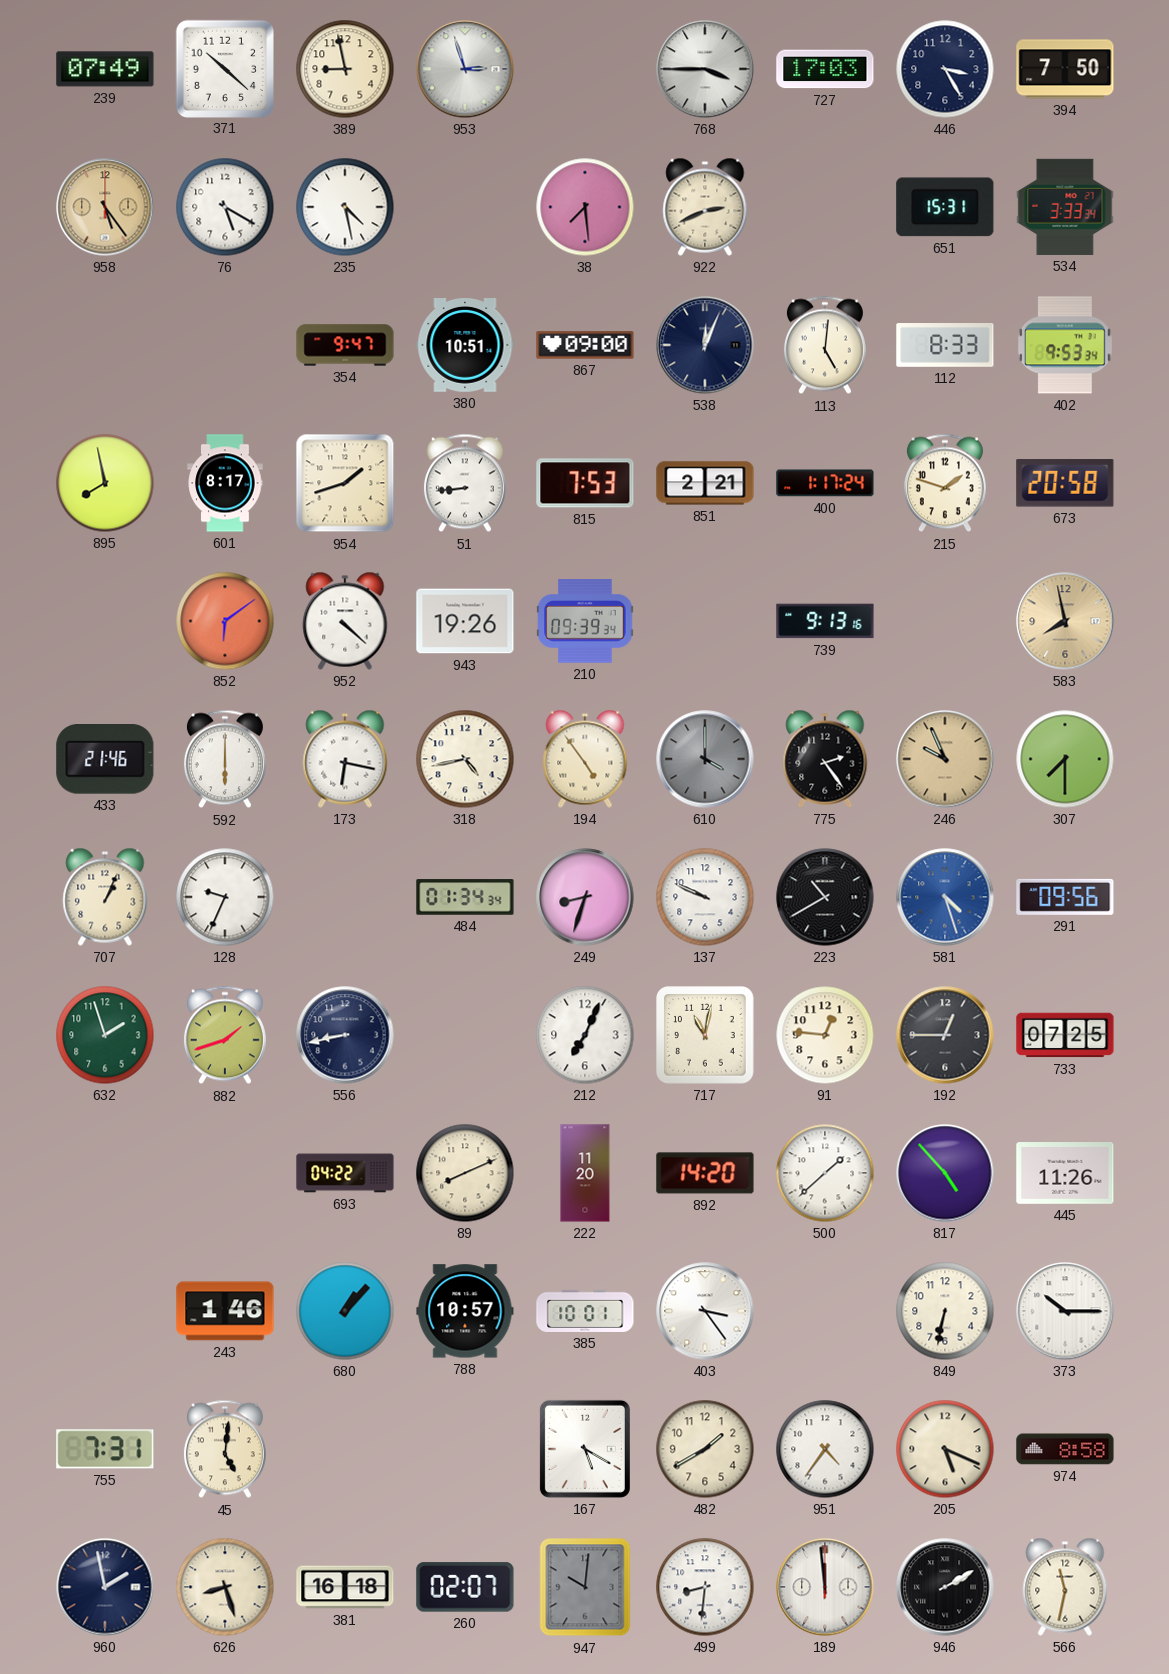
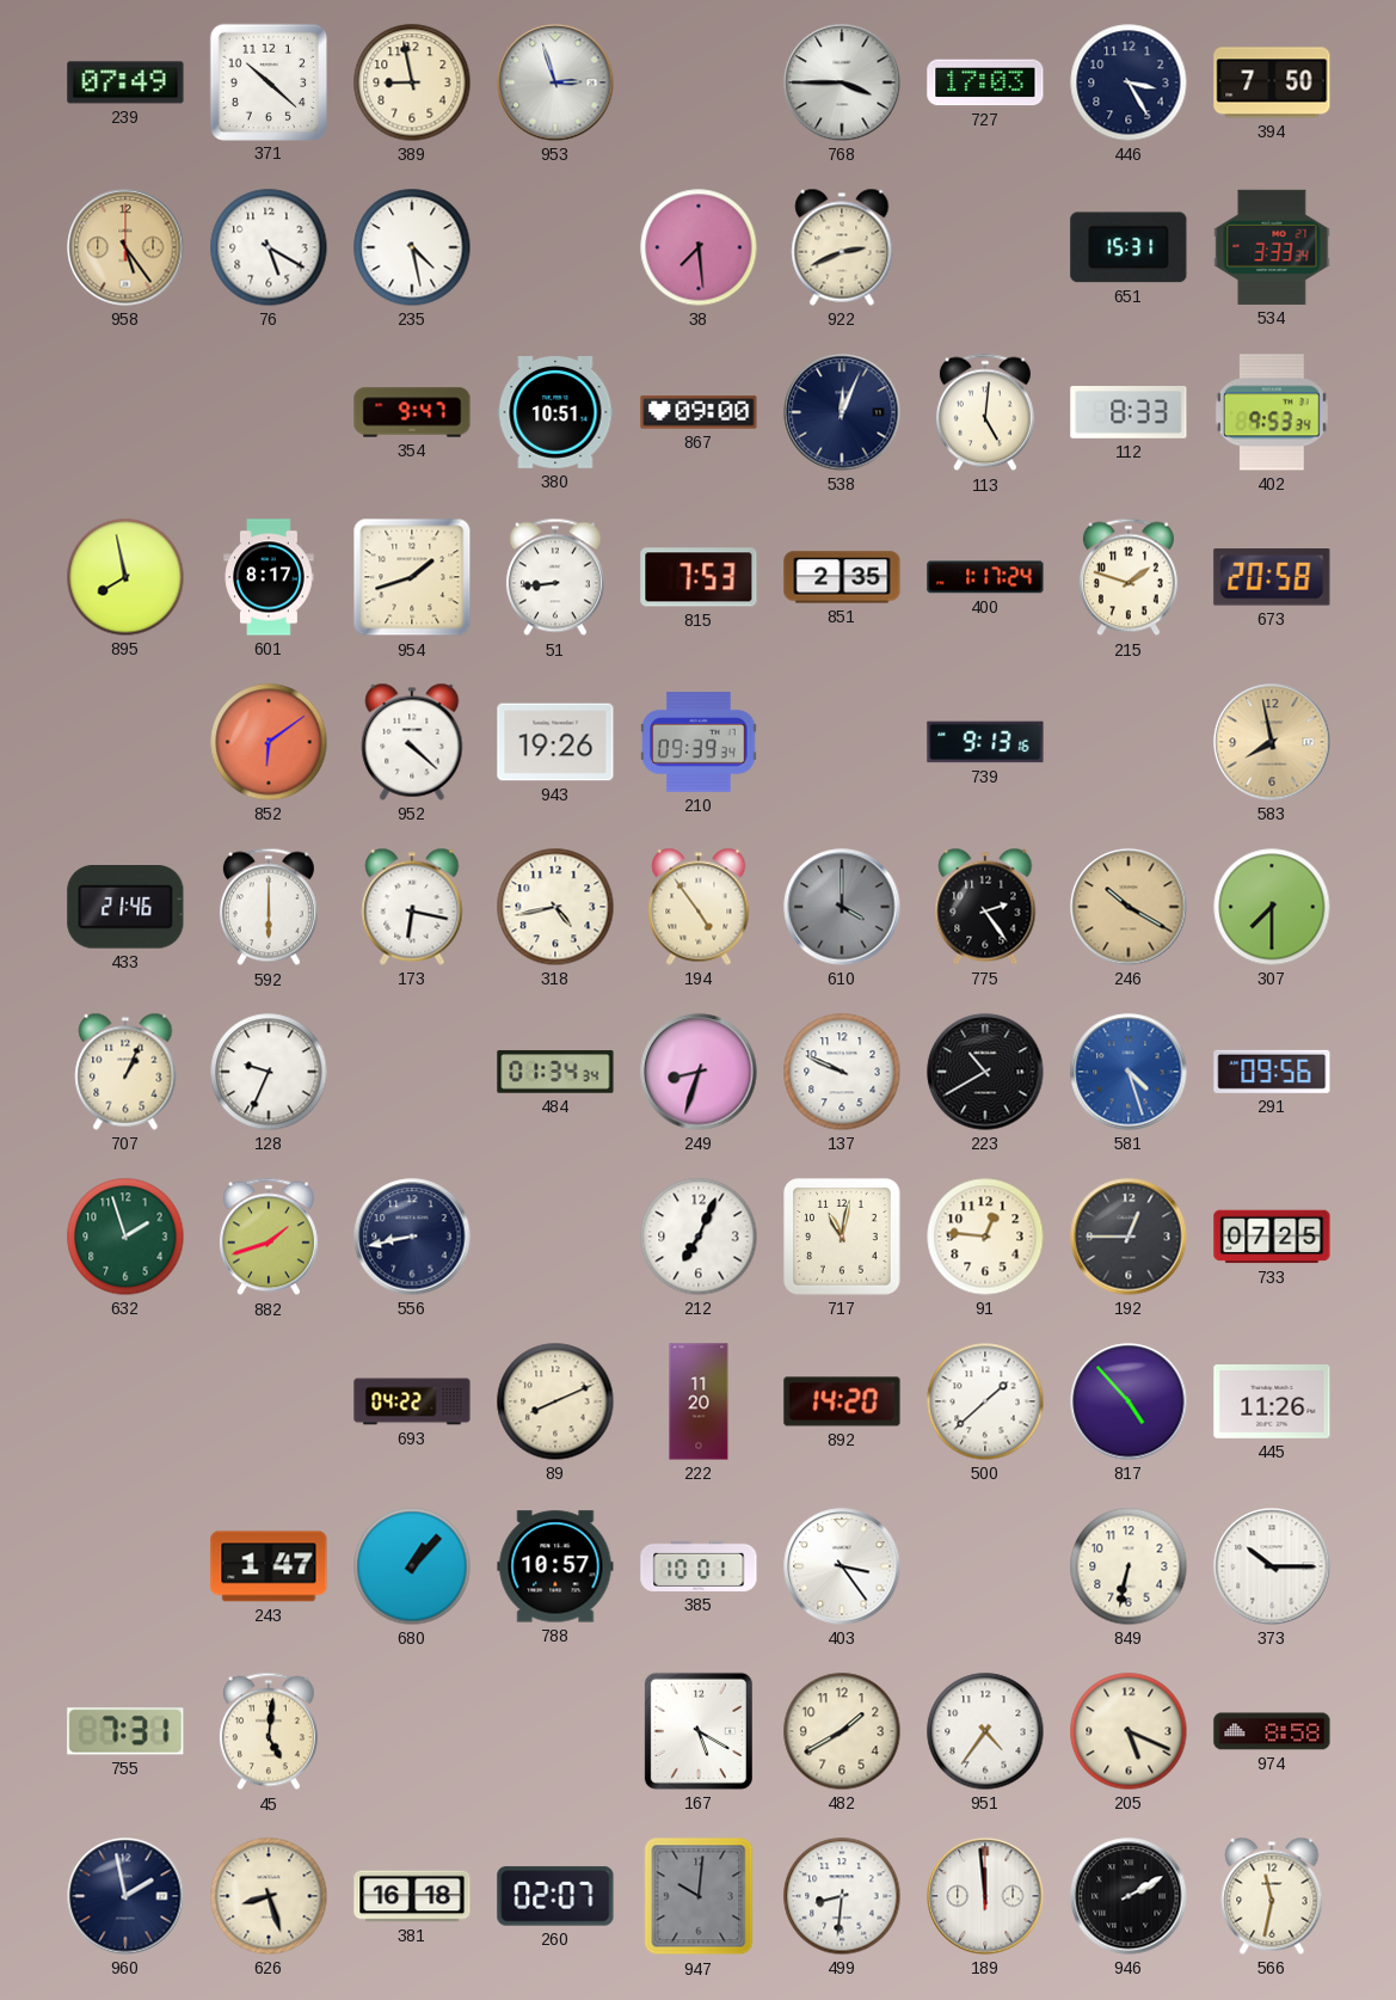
851: 2:21 -> 2:35 (842, 577)
246: 9:56 -> 10:20 (1129, 907)
243: 1:46 -> 1:47 (269, 1566)
